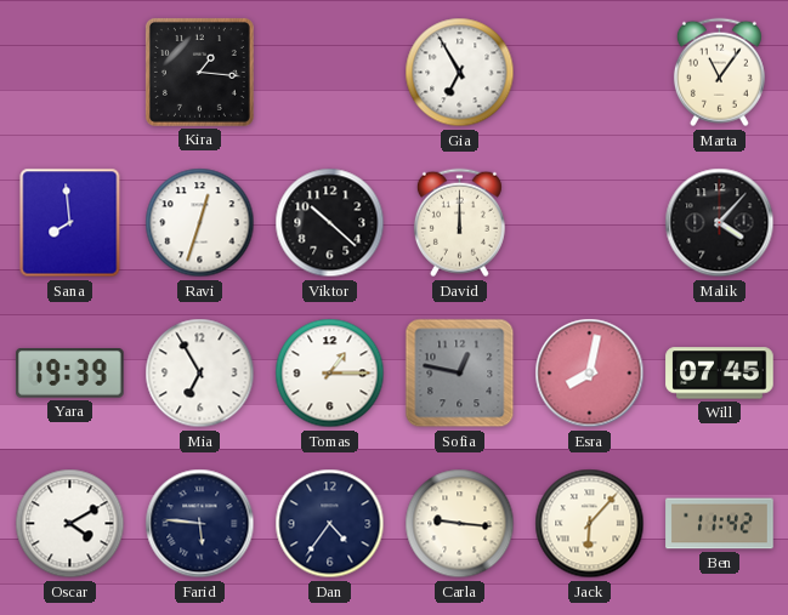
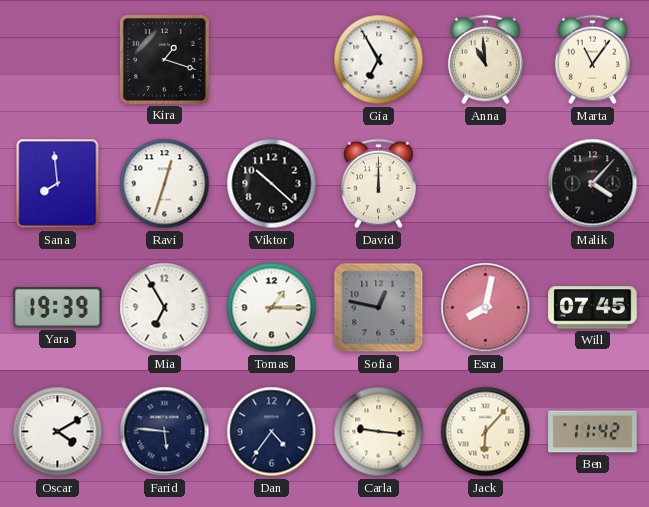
Kira: 1:16 -> 1:18 (164, 59)
Anna: none -> 10:59 (485, 60)
